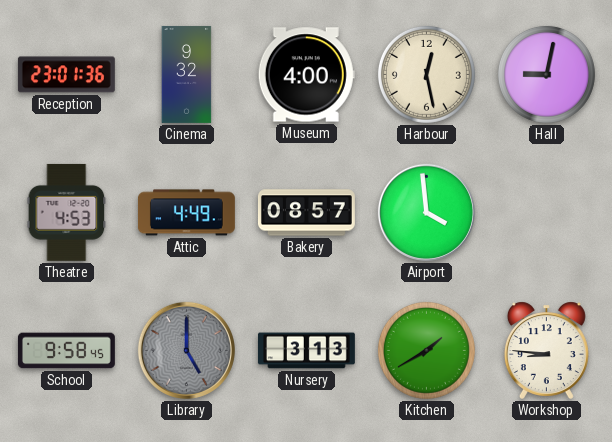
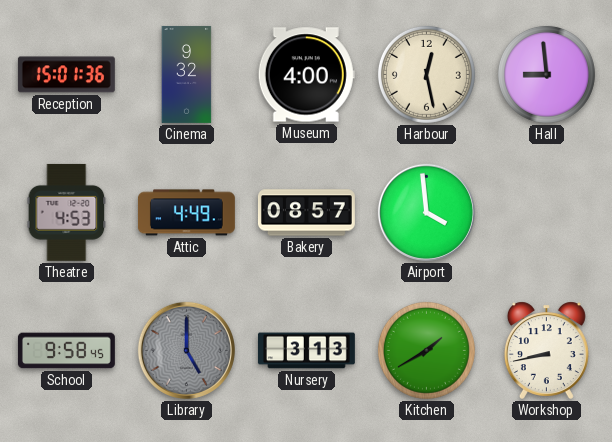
Reception: 23:01 -> 15:01 (66, 75)
Hall: 9:02 -> 8:59 (546, 74)
Workshop: 8:46 -> 8:43 (546, 350)
